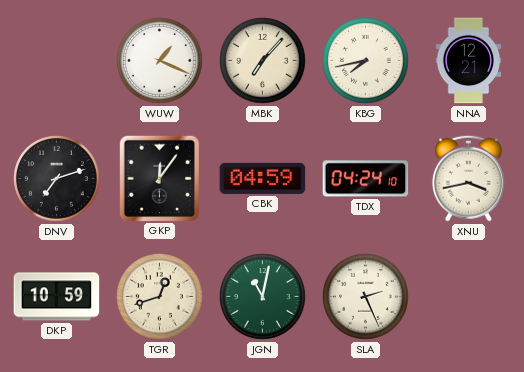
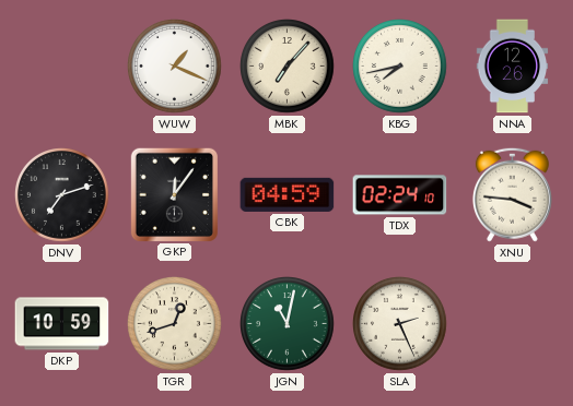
NNA: 12:21 -> 12:26 (513, 67)
TDX: 04:24 -> 02:24 (400, 195)
XNU: 3:43 -> 3:46 (512, 194)
